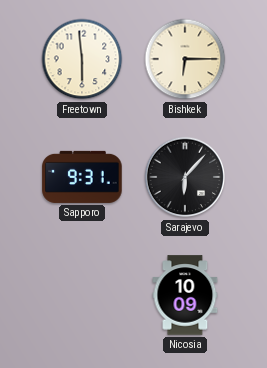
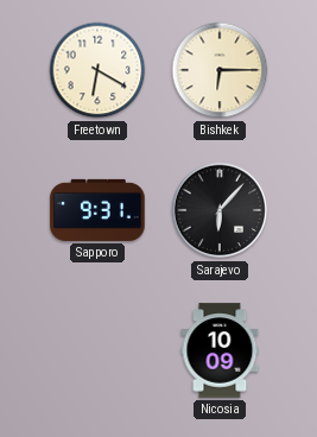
Freetown: 5:59 -> 6:20 (97, 70)
